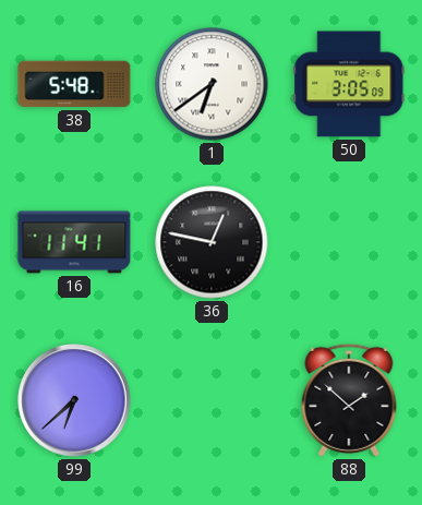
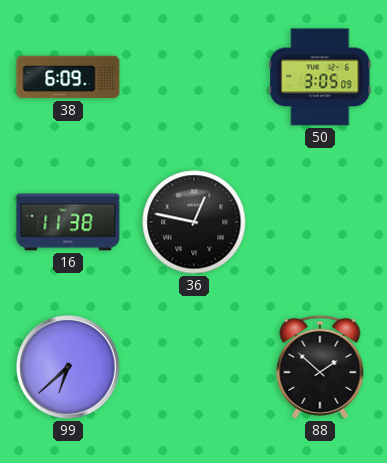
38: 5:48 -> 6:09 (68, 77)
1: 6:39 -> none (212, 84)
16: 11:41 -> 11:38 (68, 222)
